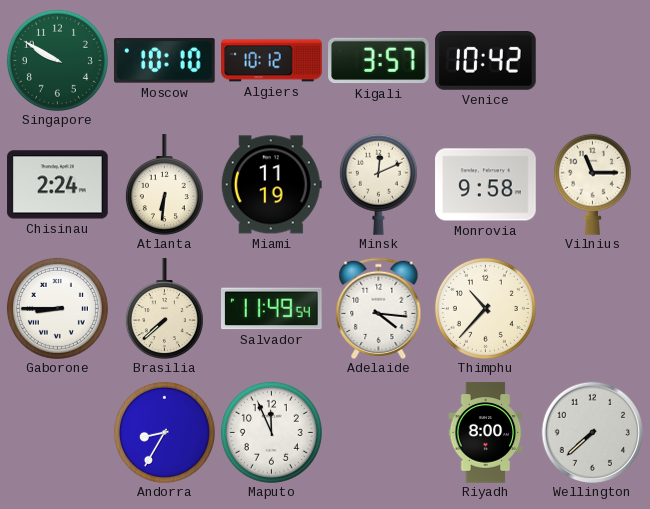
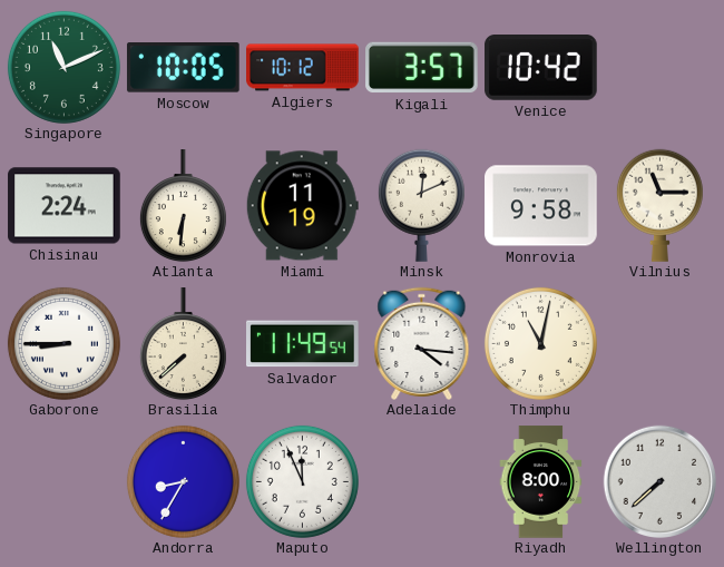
Singapore: 9:50 -> 11:11 (63, 67)
Moscow: 10:10 -> 10:05 (183, 68)
Thimphu: 10:37 -> 11:02 (540, 343)
